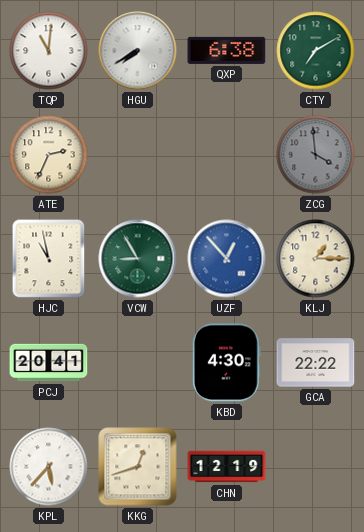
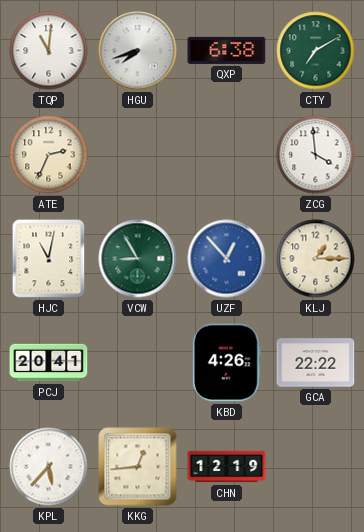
HGU: 7:40 -> 7:42 (138, 51)
ZCG dial: grey -> white (316, 155)
HJC: 10:58 -> 11:02 (49, 259)
KBD: 4:30 -> 4:26 (226, 363)
KKG: 12:42 -> 12:44 (138, 467)
